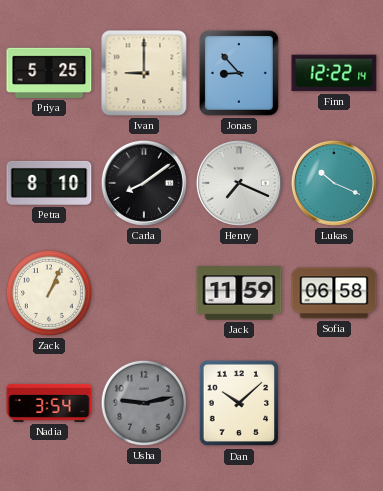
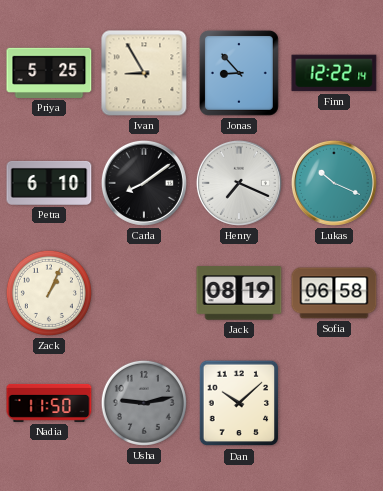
Ivan: 9:00 -> 8:55 (144, 73)
Petra: 8:10 -> 6:10 (49, 183)
Jack: 11:59 -> 08:19 (239, 293)
Nadia: 3:54 -> 11:50 (49, 403)
